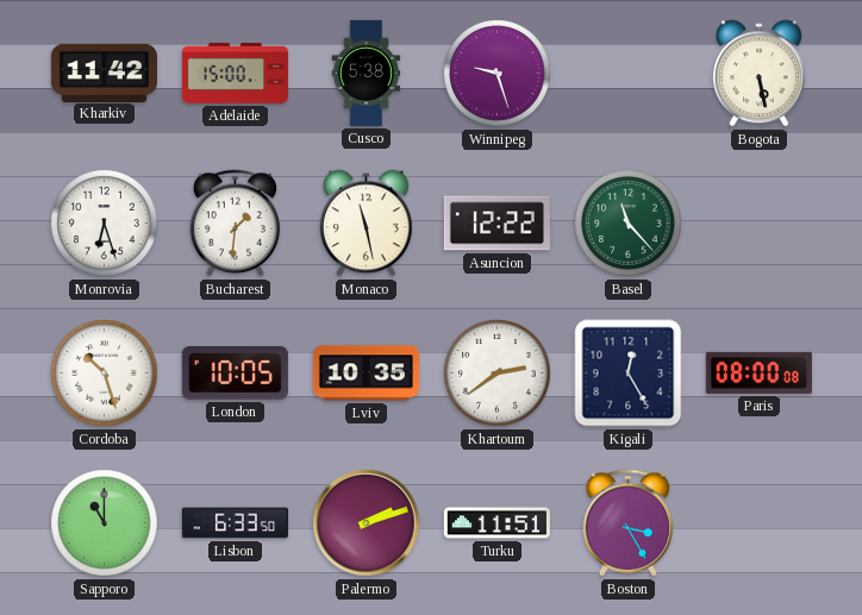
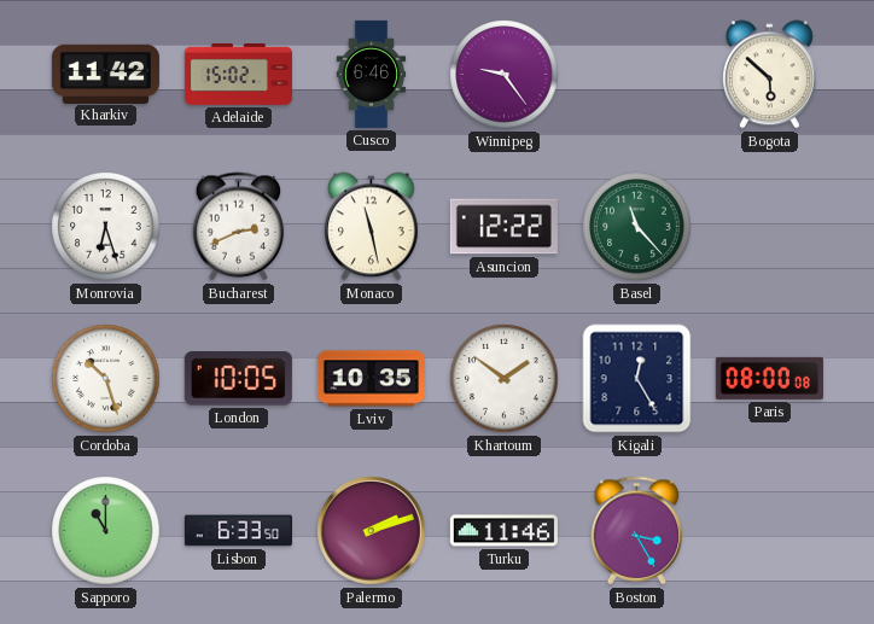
Adelaide: 15:00 -> 15:02 (238, 74)
Cusco: 5:38 -> 6:46 (372, 74)
Winnipeg: 9:27 -> 9:24 (505, 75)
Bogota: 5:28 -> 5:52 (770, 75)
Bucharest: 1:31 -> 2:41 (239, 227)
Khartoum: 2:39 -> 1:51 (505, 379)
Turku: 11:51 -> 11:46 (503, 531)
